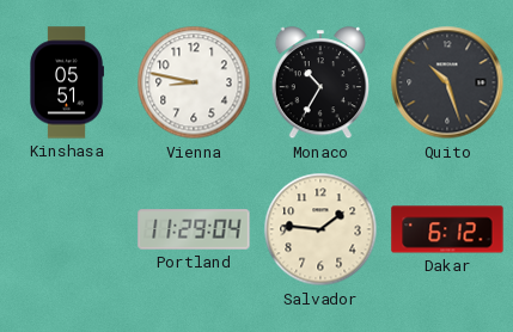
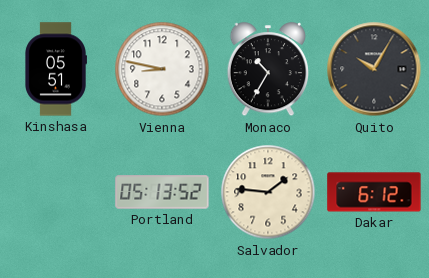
Quito: 10:27 -> 10:05 (374, 69)
Portland: 11:29 -> 05:13 (162, 192)
